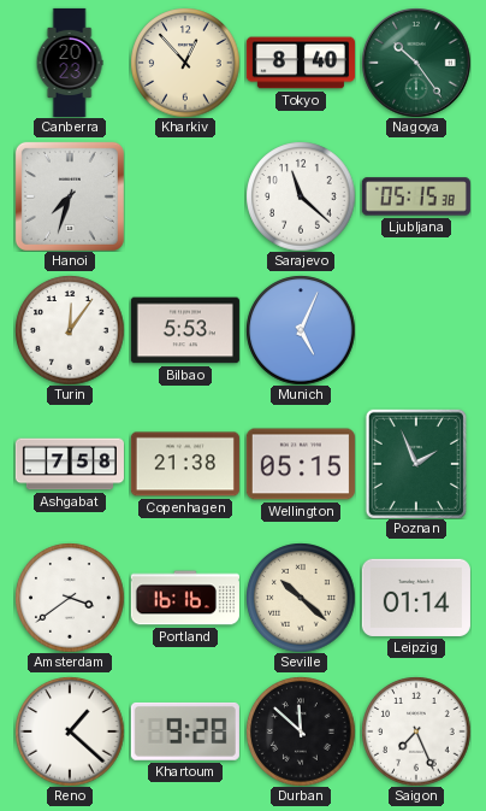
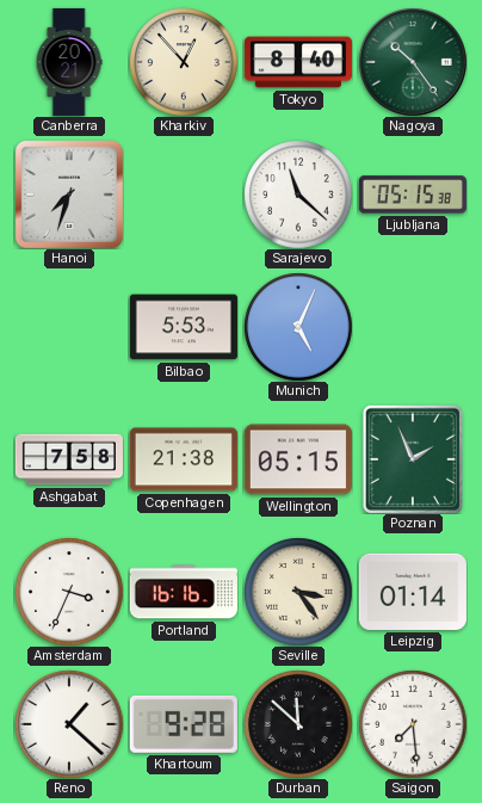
Canberra: 20:23 -> 20:21 (69, 61)
Turin: 12:06 -> none (70, 330)
Amsterdam: 3:39 -> 3:34 (69, 592)
Seville: 10:22 -> 3:24 (298, 592)
Saigon: 7:26 -> 7:29 (413, 724)
